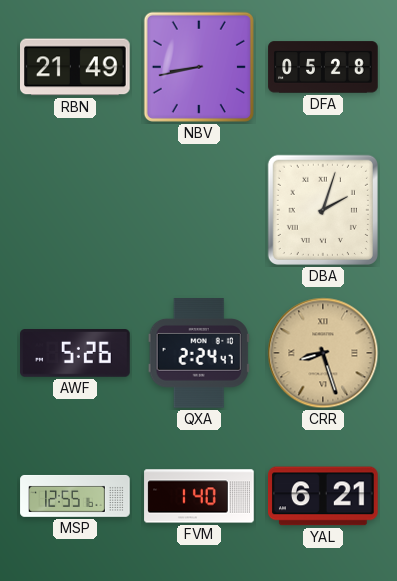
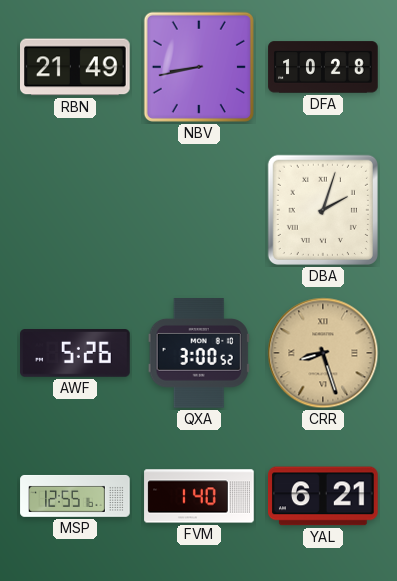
DFA: 05:28 -> 10:28 (323, 67)
QXA: 2:24 -> 3:00 (199, 353)
